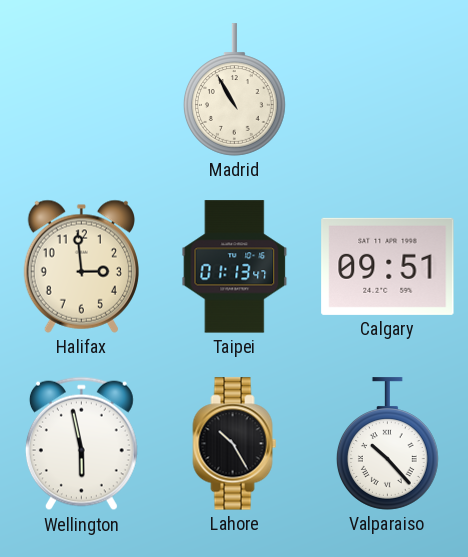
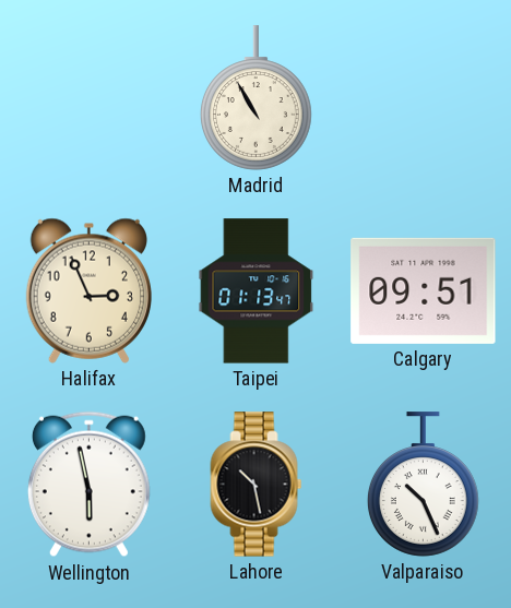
Halifax: 2:59 -> 2:56 (88, 290)
Lahore: 10:25 -> 10:28 (257, 485)
Valparaiso: 10:23 -> 10:26 (423, 485)
